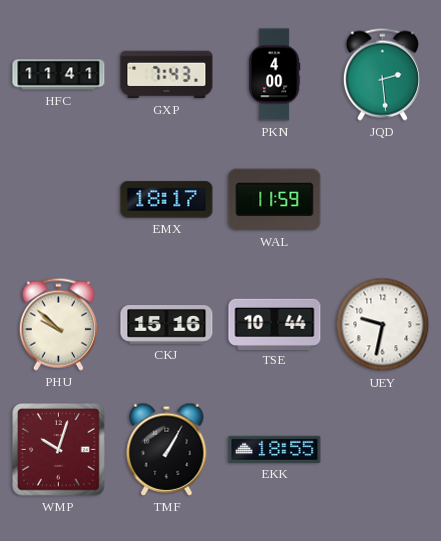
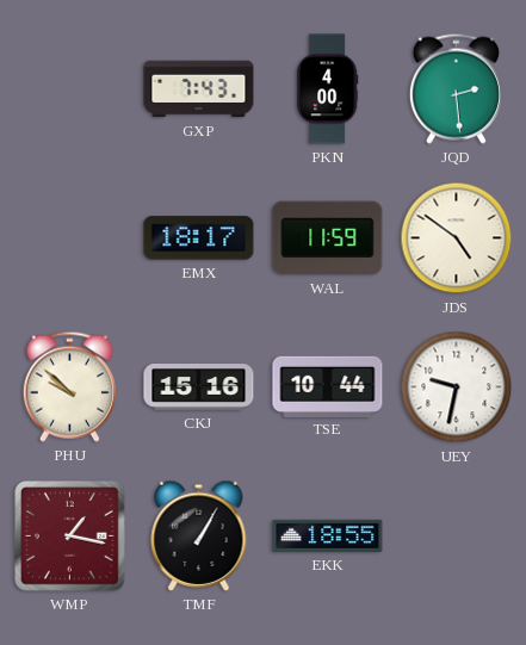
HFC: 11:41 -> none (59, 75)
JDS: none -> 4:51 (457, 238)
WMP: 10:03 -> 1:17 (70, 537)
